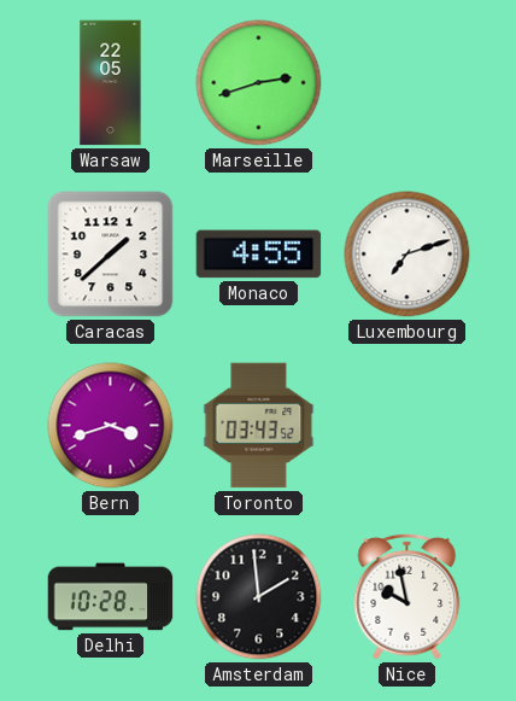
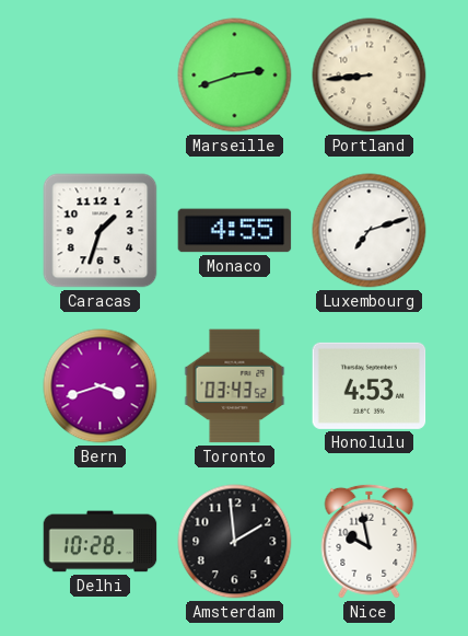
Warsaw: 22:05 -> none (111, 83)
Portland: none -> 8:44 (370, 76)
Caracas: 1:38 -> 1:33 (101, 231)
Honolulu: none -> 4:53 (370, 385)
